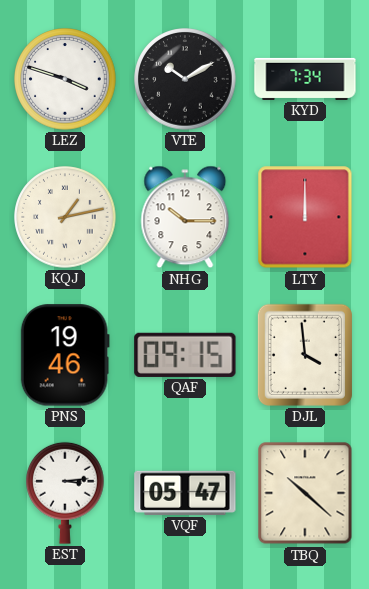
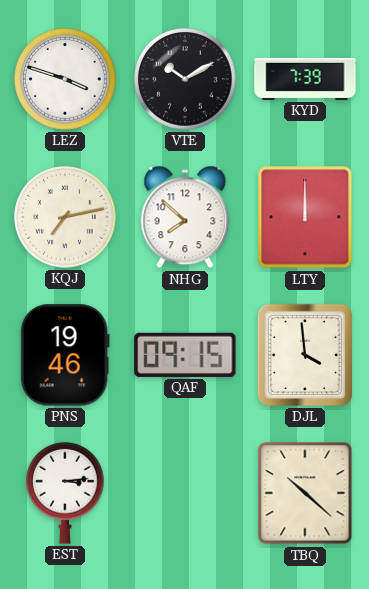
KYD: 7:34 -> 7:39 (305, 79)
KQJ: 1:13 -> 7:13 (65, 217)
NHG: 10:15 -> 7:52 (185, 217)
VQF: 05:47 -> none (185, 493)
